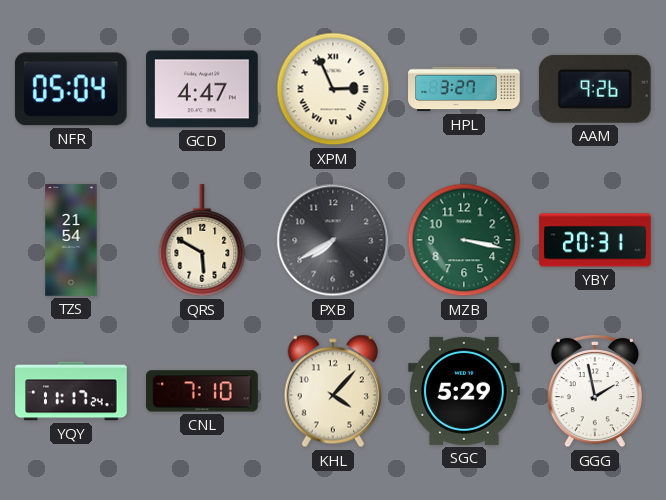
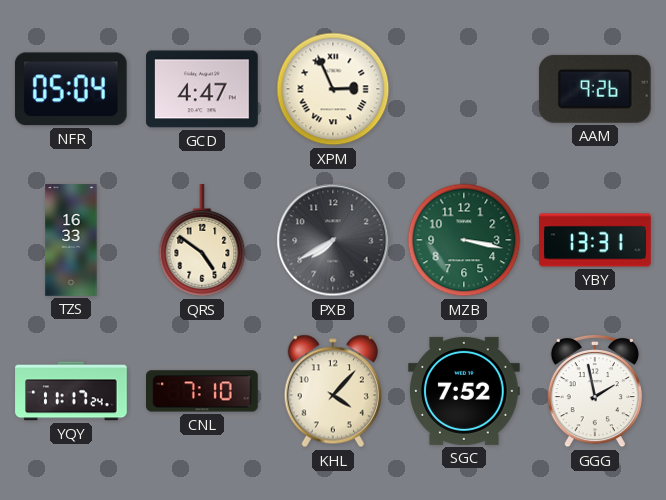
HPL: 3:27 -> none (464, 89)
TZS: 21:54 -> 16:33 (71, 240)
QRS: 5:50 -> 4:51 (202, 241)
YBY: 20:31 -> 13:31 (595, 240)
SGC: 5:29 -> 7:52 (464, 391)
